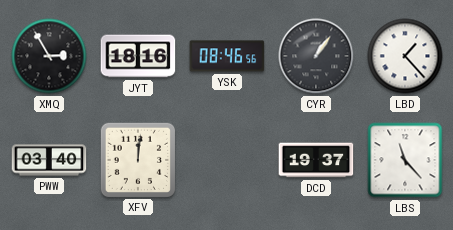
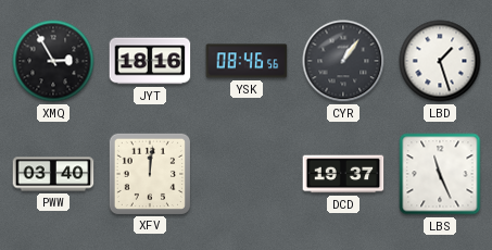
LBD: 1:23 -> 1:27 (440, 61)
LBS: 11:23 -> 11:26 (440, 174)
